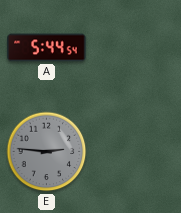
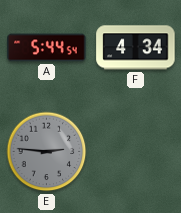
F: none -> 4:34 (136, 48)
